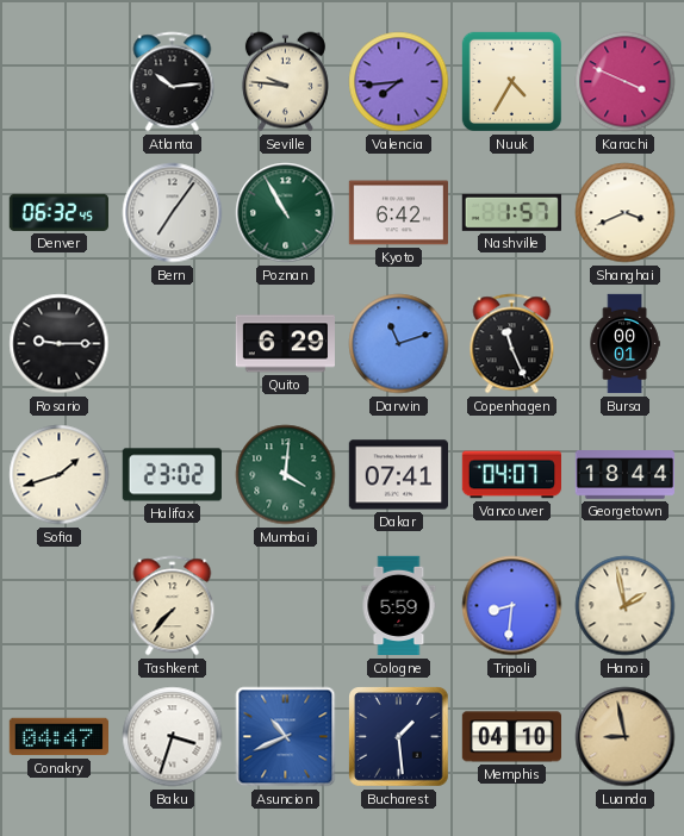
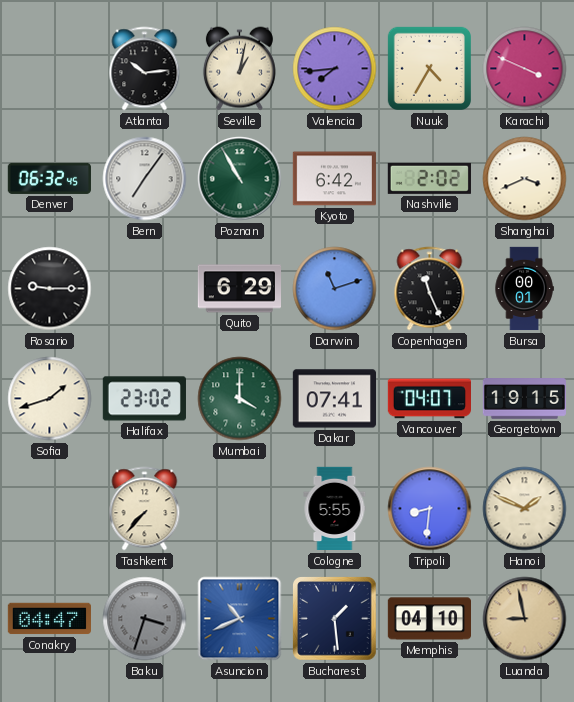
Seville: 9:46 -> 1:02 (239, 69)
Nashville: 1:57 -> 2:02 (429, 178)
Mumbai: 4:01 -> 4:00 (240, 399)
Georgetown: 18:44 -> 19:15 (524, 399)
Cologne: 5:59 -> 5:55 (335, 509)
Hanoi: 1:58 -> 1:49 (525, 509)
Baku dial: white -> grey (145, 619)
